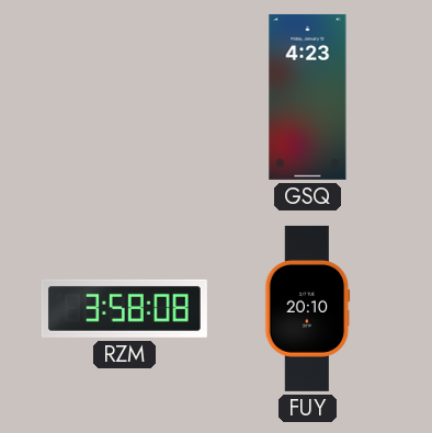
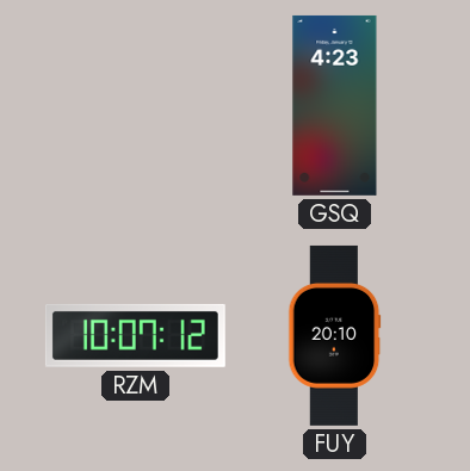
RZM: 3:58 -> 10:07 (135, 335)
